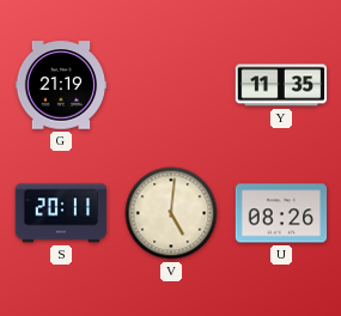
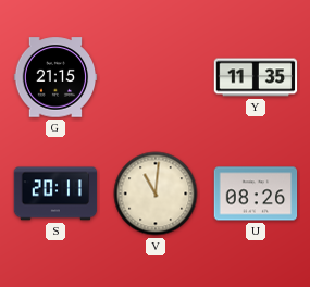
G: 21:19 -> 21:15 (55, 77)
V: 5:01 -> 11:01 (156, 194)
